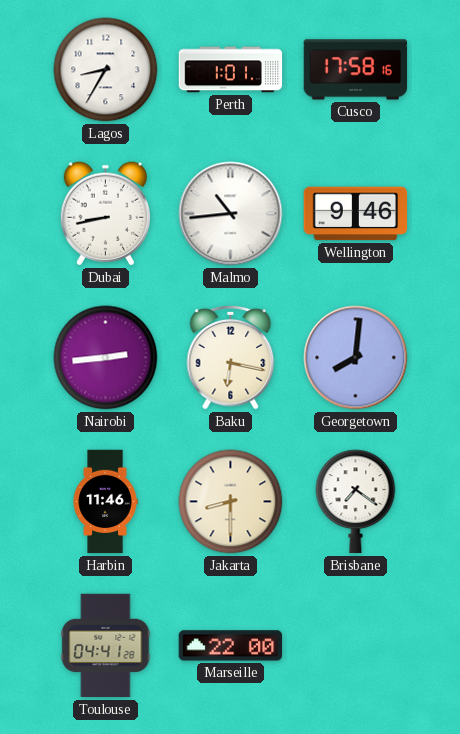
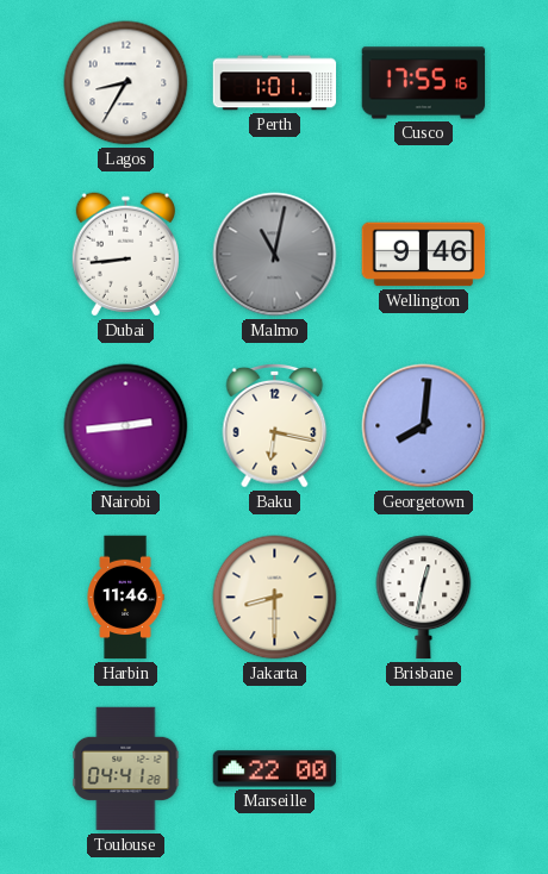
Cusco: 17:58 -> 17:55 (424, 83)
Dubai: 8:43 -> 8:44 (125, 255)
Malmo: 10:44 -> 11:02 (275, 255)
Malmo dial: white -> grey (275, 255)
Brisbane: 7:21 -> 12:32 (424, 598)
